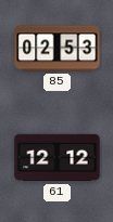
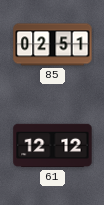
85: 02:53 -> 02:51 (53, 45)
